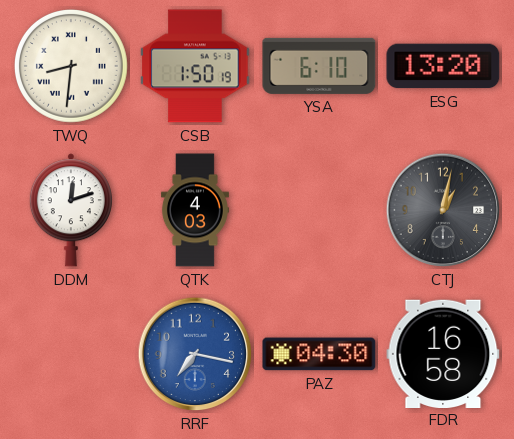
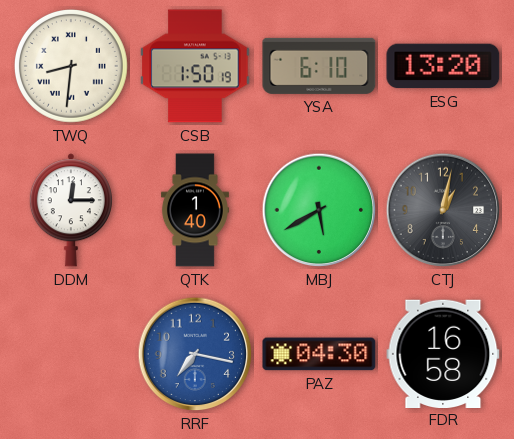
DDM: 12:12 -> 12:15 (71, 210)
QTK: 4:03 -> 1:40 (195, 210)
MBJ: none -> 5:40 (319, 210)
